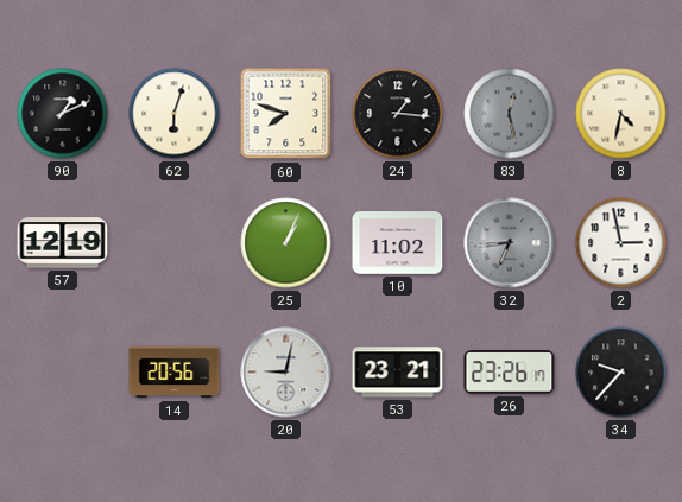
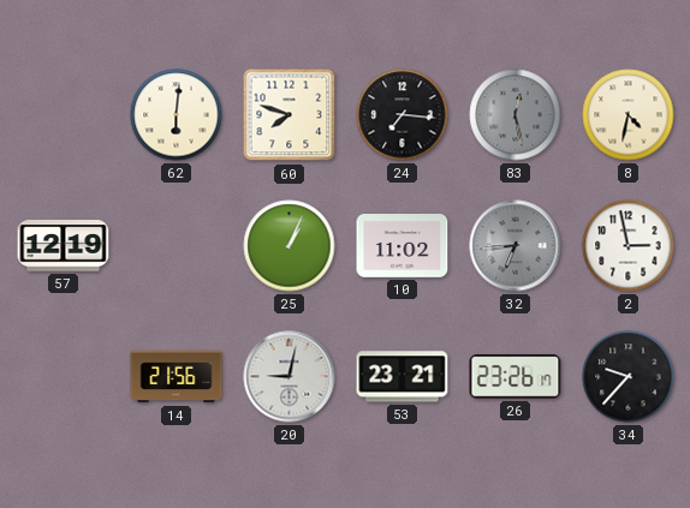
90: 1:11 -> none (63, 114)
62: 6:03 -> 6:01 (177, 115)
24: 1:16 -> 7:16 (403, 115)
14: 20:56 -> 21:56 (177, 377)
